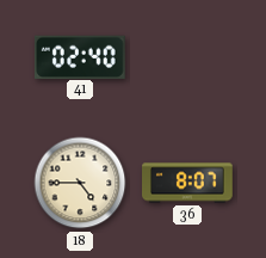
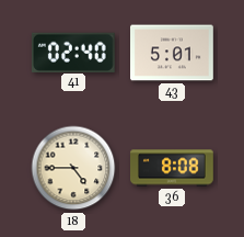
43: none -> 5:01 (173, 53)
36: 8:07 -> 8:08 (173, 168)
